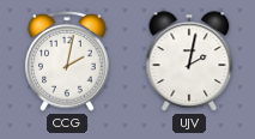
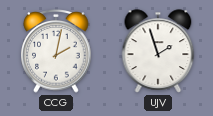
UJV: 2:02 -> 1:57 (158, 51)
